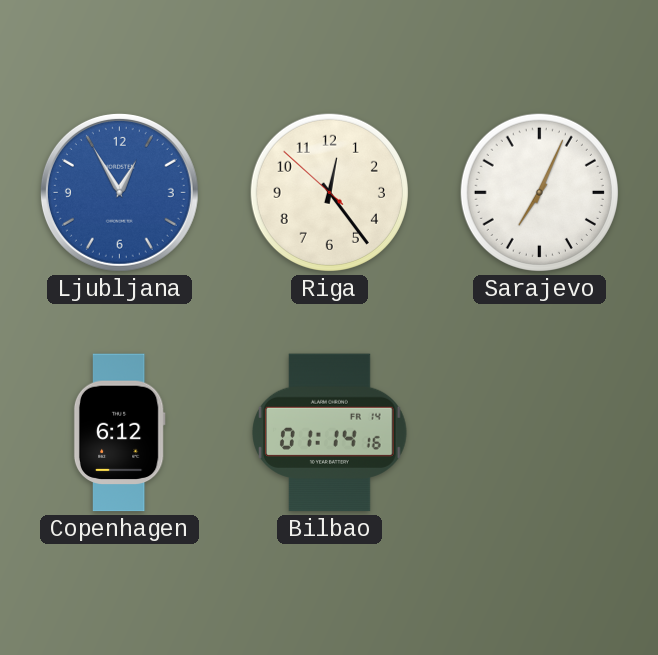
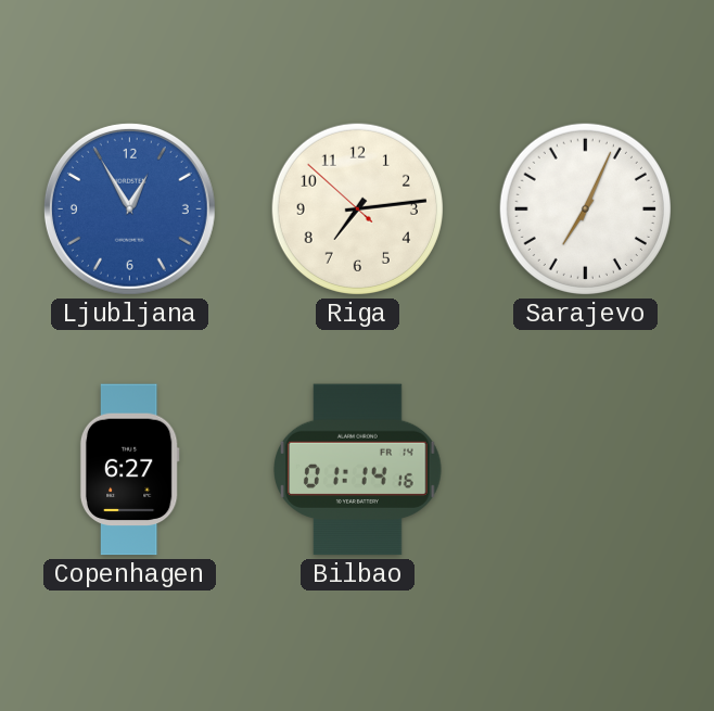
Riga: 12:23 -> 7:13 (357, 208)
Copenhagen: 6:12 -> 6:27 (129, 470)
